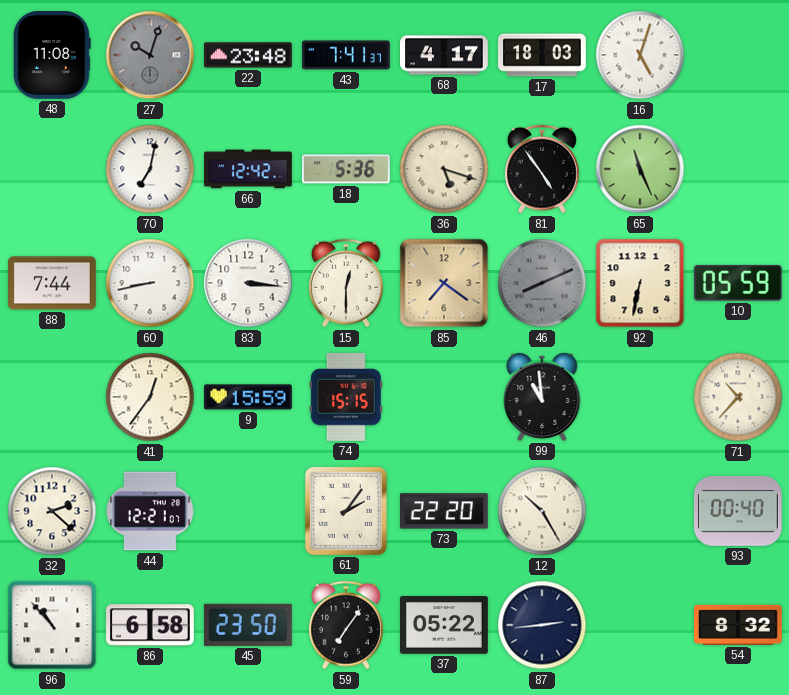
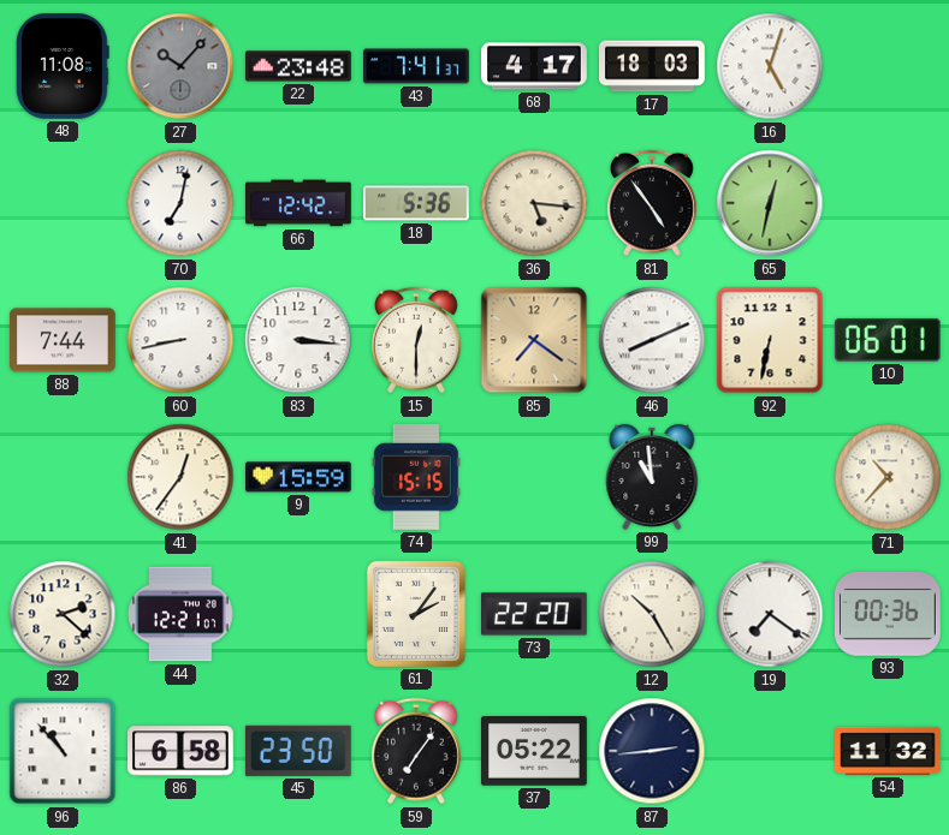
27: 10:03 -> 10:07 (180, 66)
36: 5:18 -> 5:16 (534, 203)
65: 11:26 -> 12:32 (770, 203)
46 dial: grey -> white (652, 340)
10: 05:59 -> 06:01 (888, 340)
19: none -> 7:21 (770, 614)
93: 00:40 -> 00:36 (888, 614)
54: 8:32 -> 11:32 (889, 751)
